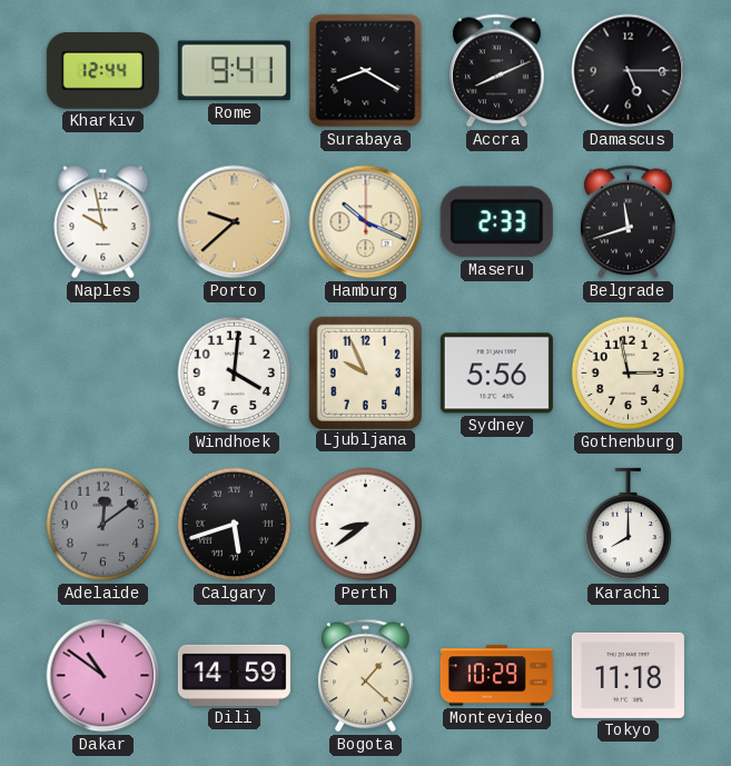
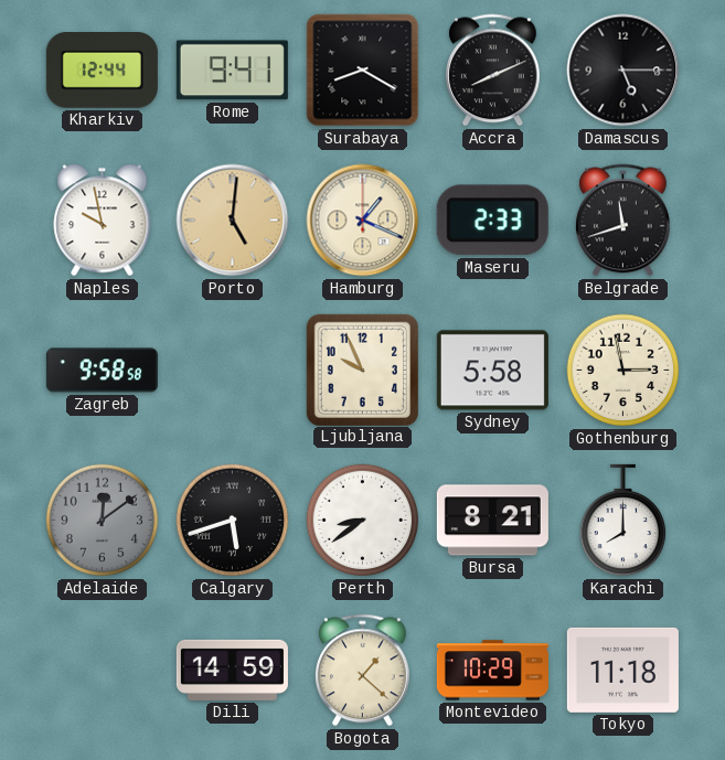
Porto: 9:38 -> 5:01 (233, 221)
Hamburg: 10:19 -> 1:19 (363, 221)
Zagreb: none -> 9:58 (102, 371)
Windhoek: 4:01 -> none (235, 374)
Sydney: 5:56 -> 5:58 (492, 371)
Bursa: none -> 8:21 (492, 521)
Dakar: 10:51 -> none (103, 676)
